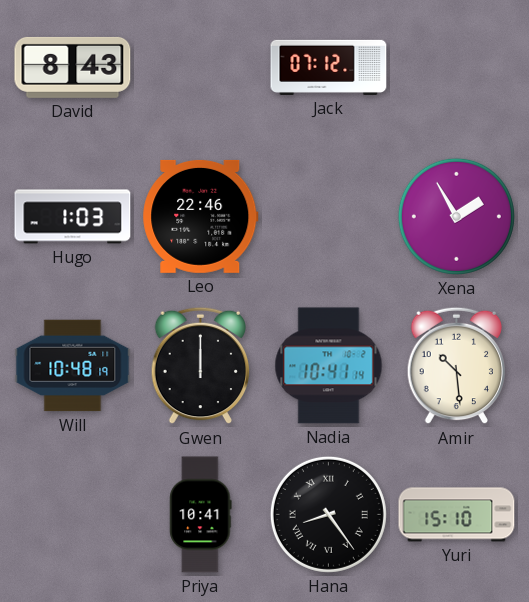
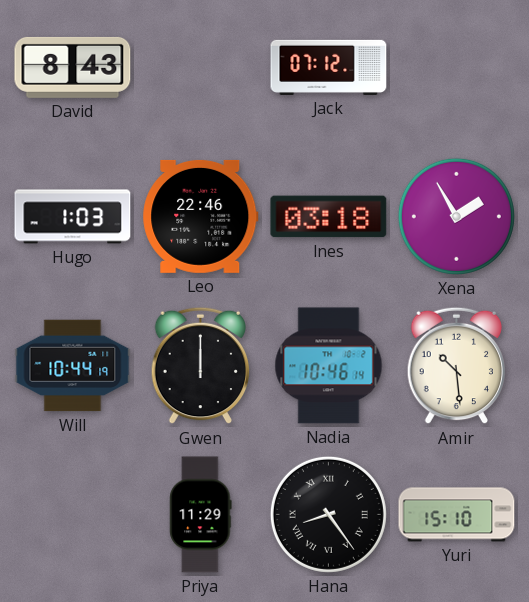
Ines: none -> 03:18 (329, 217)
Will: 10:48 -> 10:44 (73, 366)
Nadia: 10:41 -> 10:46 (329, 366)
Priya: 10:41 -> 11:29 (201, 515)
